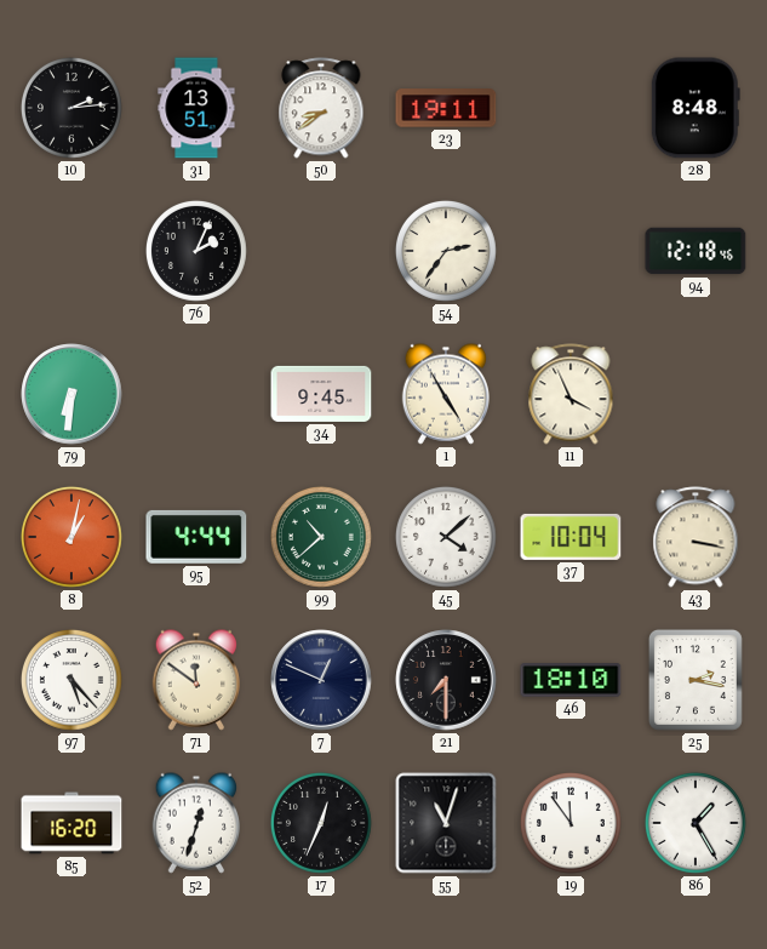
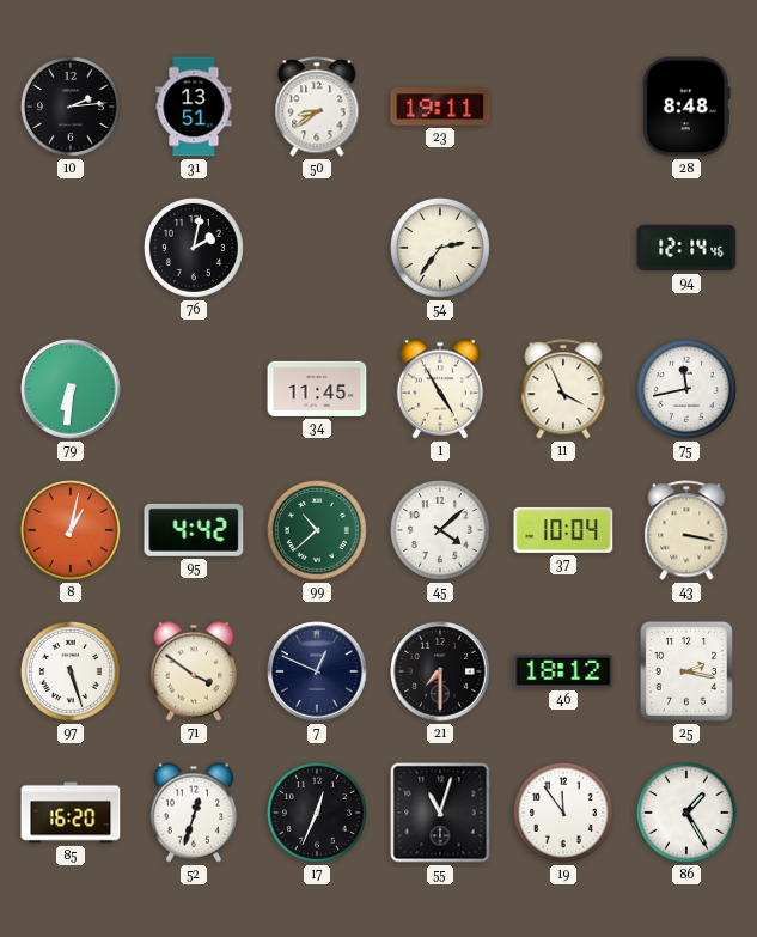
76: 2:04 -> 2:02 (194, 248)
94: 12:18 -> 12:14 (686, 248)
34: 9:45 -> 11:45 (317, 389)
75: none -> 11:43 (686, 389)
95: 4:44 -> 4:42 (194, 530)
97: 5:23 -> 5:27 (71, 671)
71: 11:51 -> 3:51 (193, 671)
46: 18:10 -> 18:12 (563, 671)
